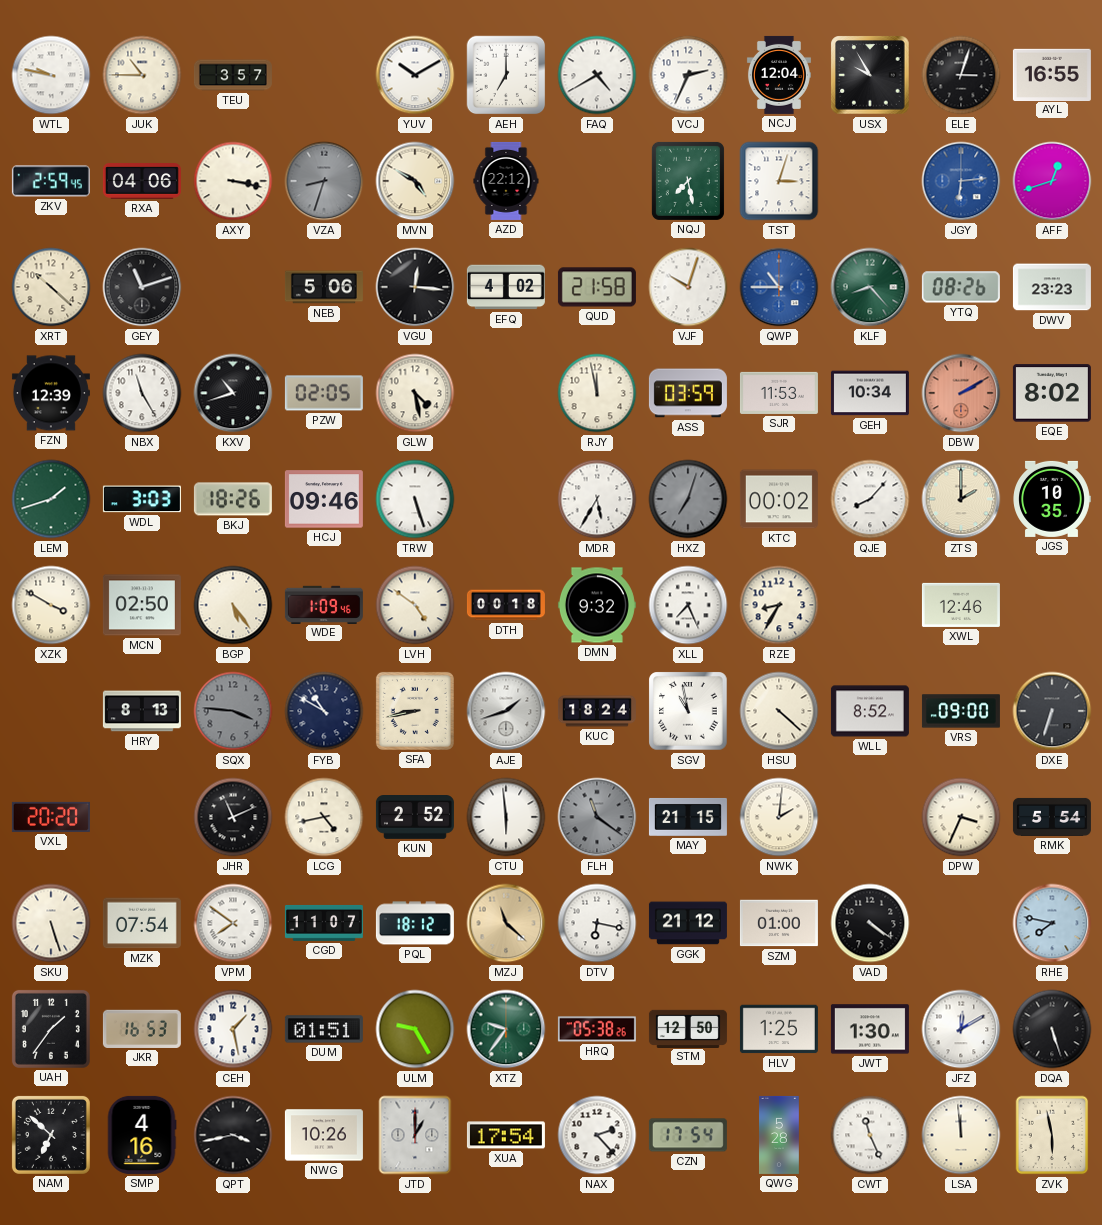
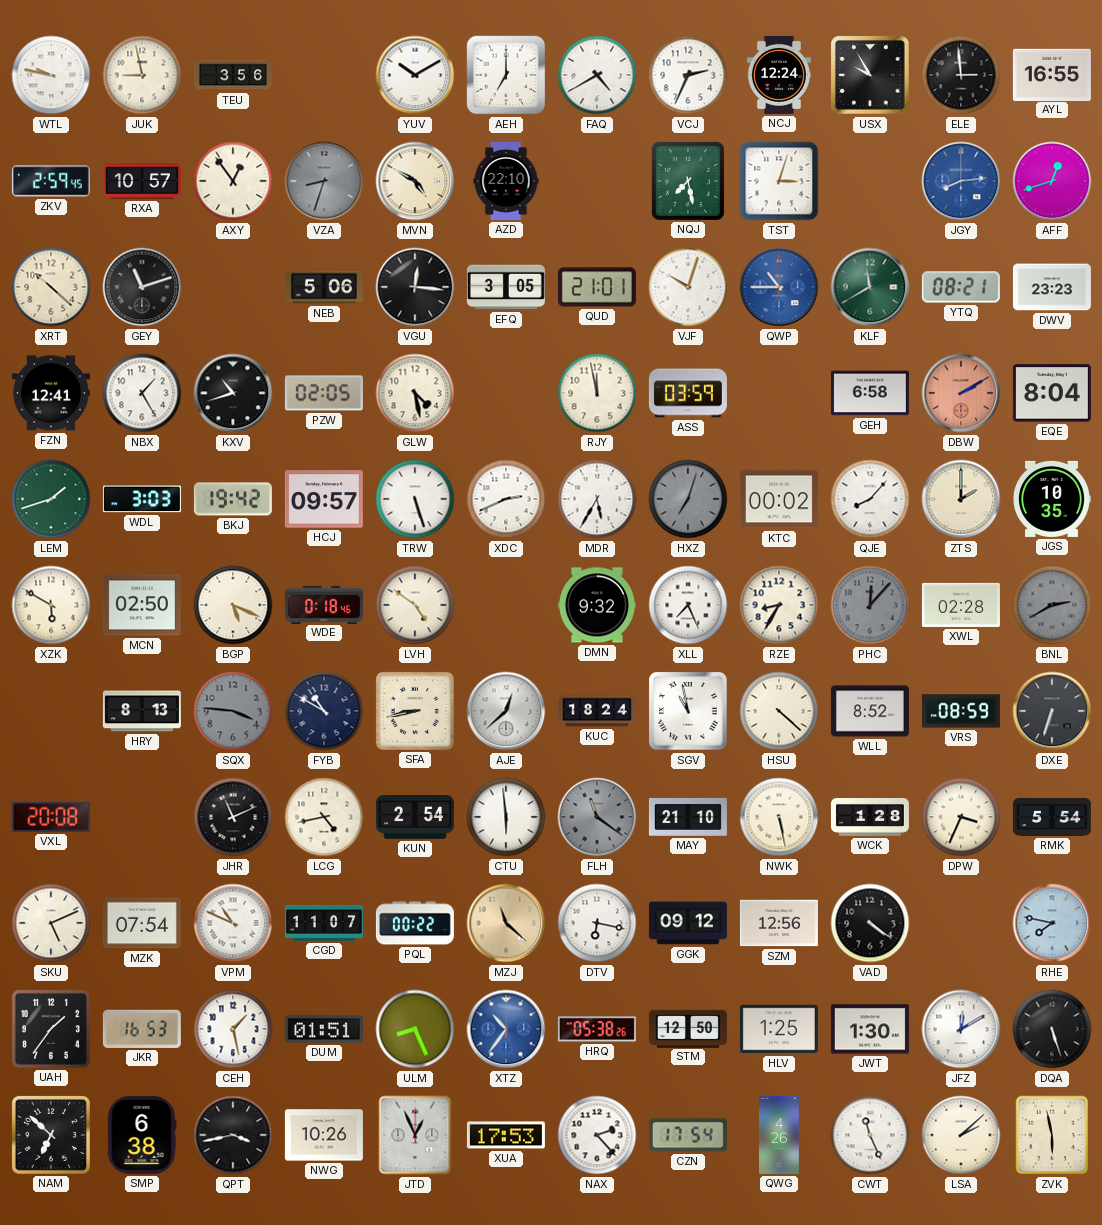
JUK: 10:45 -> 8:58 (142, 75)
TEU: 3:57 -> 3:56 (233, 75)
NCJ: 12:04 -> 12:24 (779, 75)
ELE: 3:03 -> 2:59 (961, 75)
RXA: 04:06 -> 10:57 (142, 182)
AXY: 3:17 -> 12:54 (233, 181)
AZD: 22:12 -> 22:10 (506, 181)
JGY: 6:14 -> 8:14 (961, 181)
EFQ: 4:02 -> 3:05 (506, 287)
QUD: 21:58 -> 21:01 (597, 287)
KLF: 8:23 -> 11:40 (870, 287)
YTQ: 08:26 -> 08:21 (961, 287)
FZN: 12:39 -> 12:41 (51, 393)
NBX: 11:25 -> 1:25 (142, 393)
SJR: 11:53 -> none (779, 393)
GEH: 10:34 -> 6:58 (870, 393)
EQE: 8:02 -> 8:04 (1052, 393)
BKJ: 18:26 -> 19:42 (233, 499)
HCJ: 09:46 -> 09:57 (324, 499)
XDC: none -> 2:41 (506, 499)
XZK: 3:50 -> 5:50 (51, 605)
BGP: 5:24 -> 5:19 (233, 605)
WDE: 1:09 -> 0:18 (324, 604)
DTH: 00:18 -> none (506, 605)
PHC: none -> 12:07 (870, 605)
XWL: 12:46 -> 02:28 (961, 605)
BNL: none -> 2:40 (1052, 605)
AJE: 1:42 -> 12:38 (506, 711)
VRS: 09:00 -> 08:59 (961, 711)
VXL: 20:20 -> 20:08 (51, 817)
KUN: 2:52 -> 2:54 (415, 818)
MAY: 21:15 -> 21:10 (688, 817)
NWK: 2:01 -> 5:28 (779, 817)
WCK: none -> 1:28 (870, 818)
SKU: 5:27 -> 5:11 (51, 923)
VPM: 7:51 -> 10:49 (233, 923)
PQL: 18:12 -> 00:22 (415, 923)
GGK: 21:12 -> 09:12 (688, 923)
SZM: 01:00 -> 12:56 (779, 923)
ULM: 9:25 -> 8:26 (415, 1029)
XTZ: 9:36 -> 10:36 (506, 1029)
XTZ dial: green -> blue (506, 1029)
SMP: 4:16 -> 6:38 (142, 1135)
JTD: 1:00 -> 12:56 (415, 1135)
XUA: 17:54 -> 17:53 (506, 1135)
QWG: 5:28 -> 4:26 (780, 1135)
LSA: 11:59 -> 2:08 (961, 1135)
